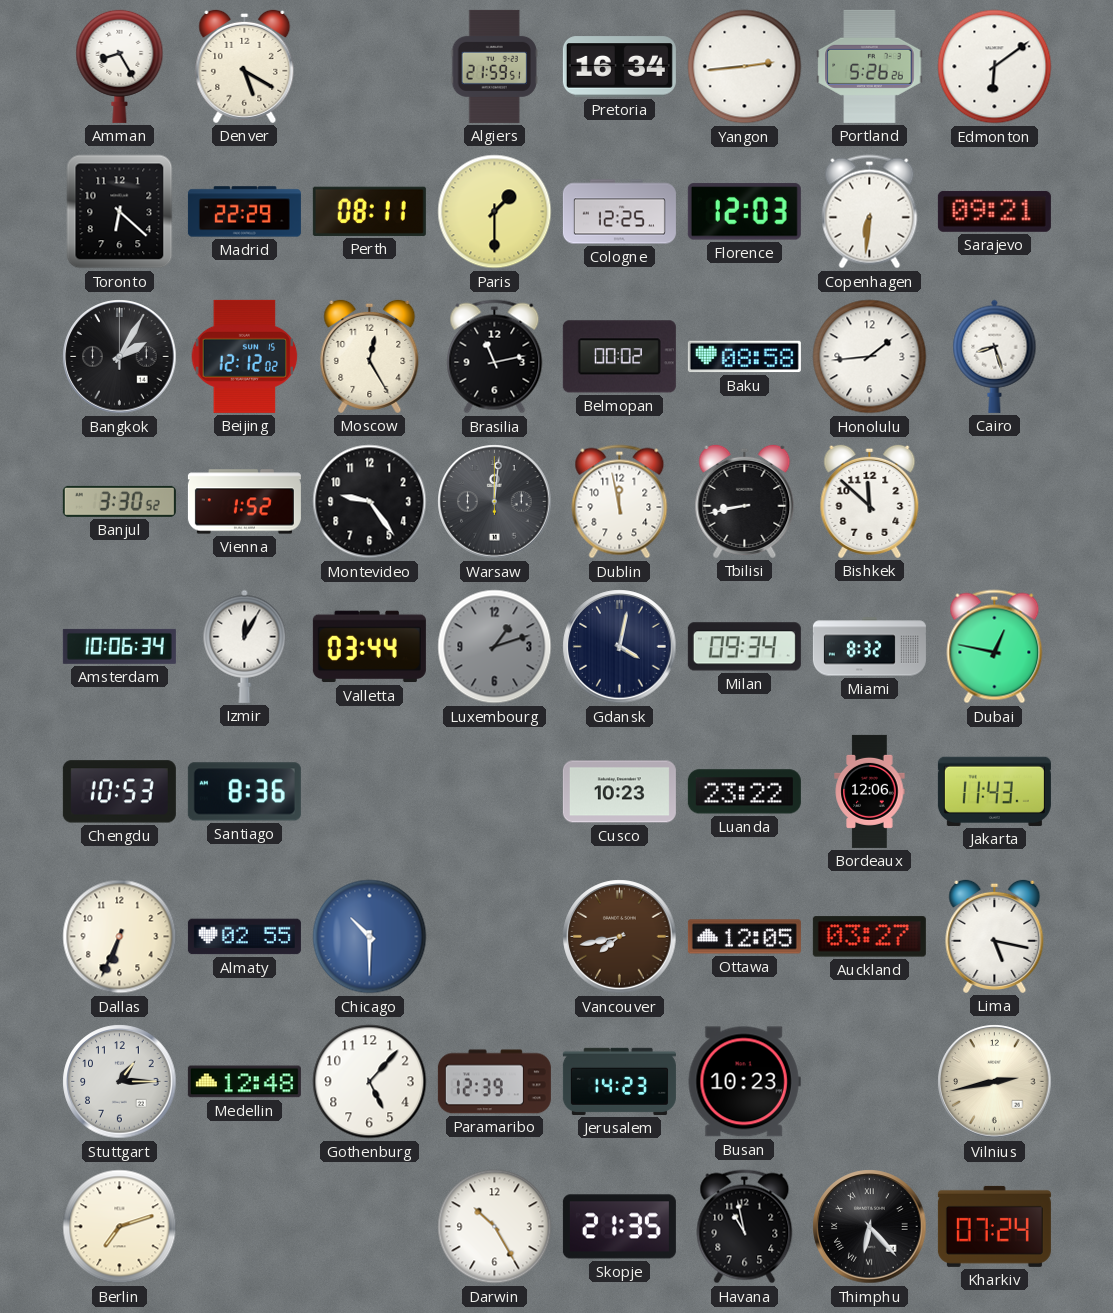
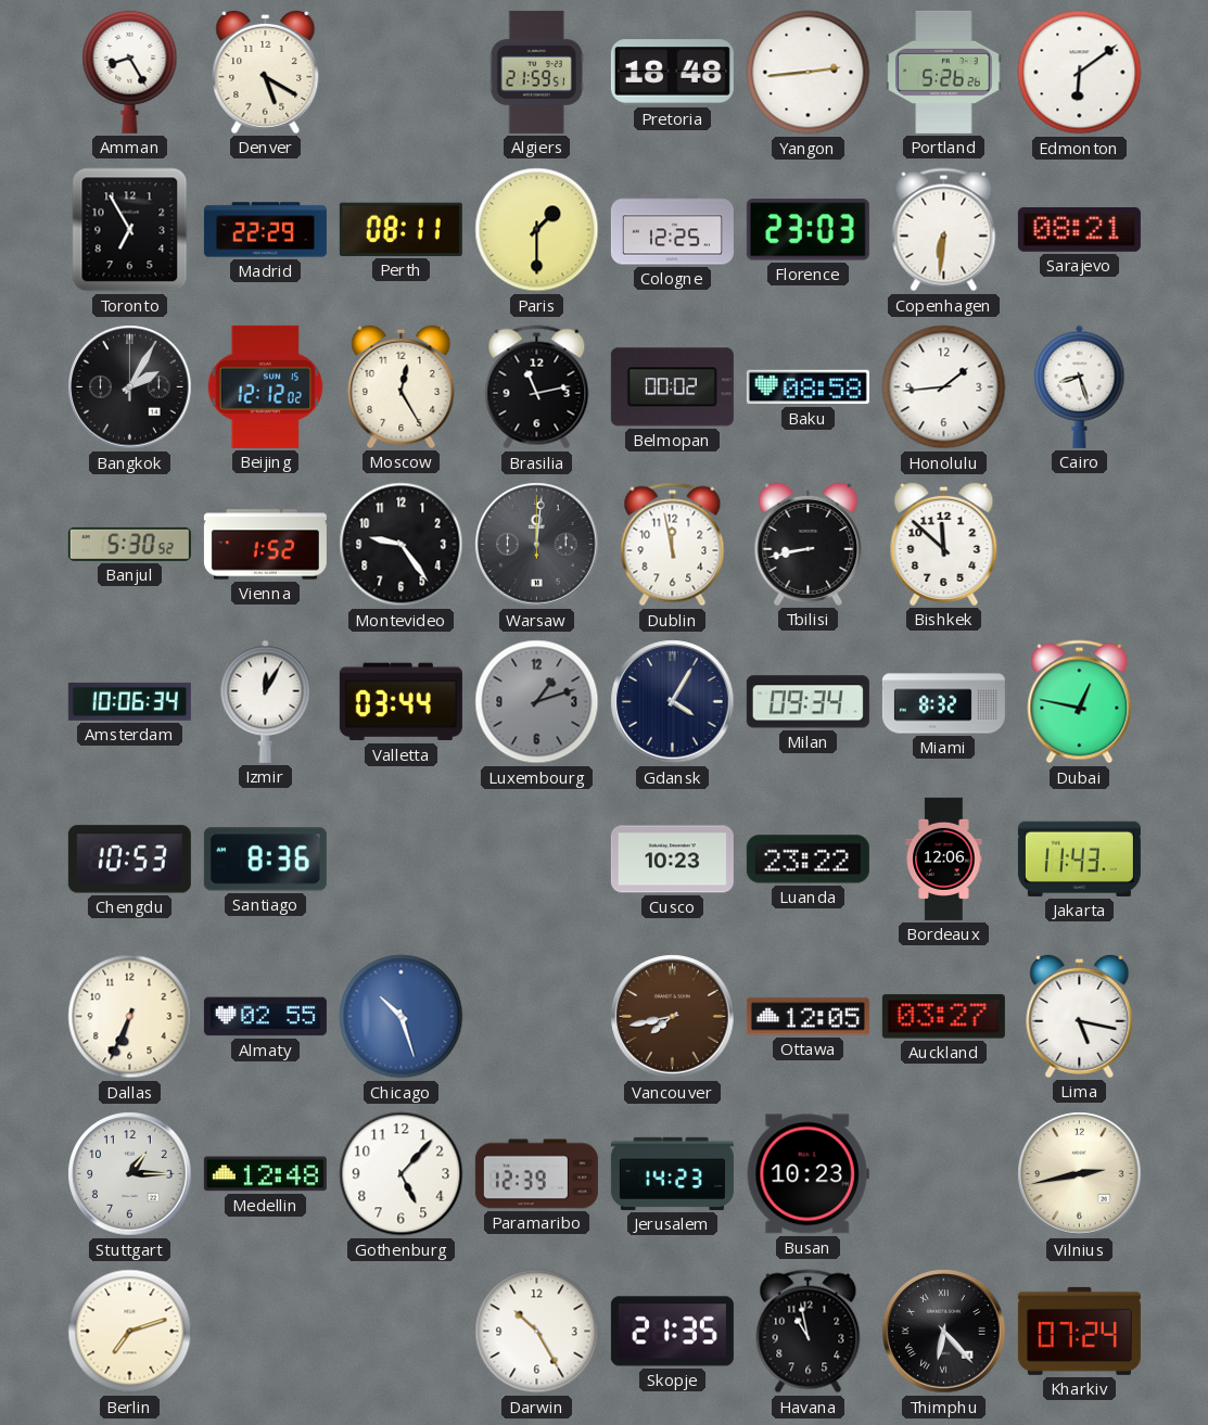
Pretoria: 16:34 -> 18:48 (672, 73)
Toronto: 6:22 -> 6:55 (130, 230)
Florence: 12:03 -> 23:03 (808, 230)
Sarajevo: 09:21 -> 08:21 (1079, 229)
Banjul: 3:30 -> 5:30 (129, 544)
Gdansk: 4:02 -> 4:05 (673, 702)
Chicago: 10:30 -> 10:27 (402, 1017)
